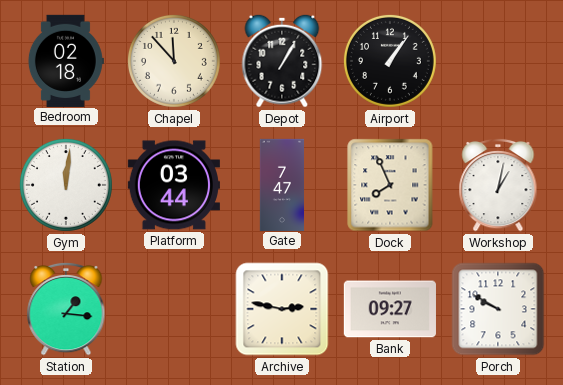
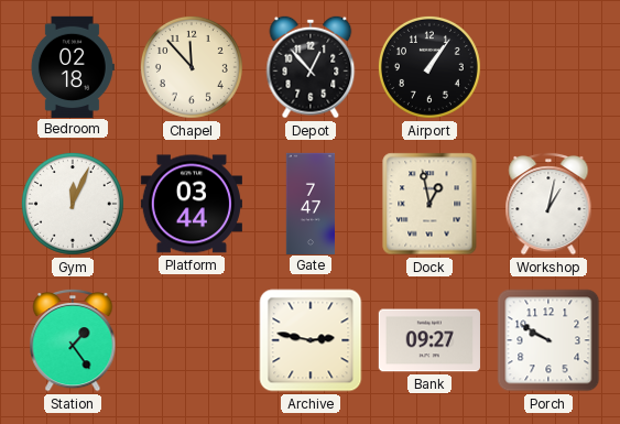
Depot: 1:05 -> 12:53 (311, 67)
Gym: 12:01 -> 12:04 (73, 204)
Dock: 7:56 -> 12:58 (429, 204)
Station: 1:16 -> 1:24 (73, 340)
